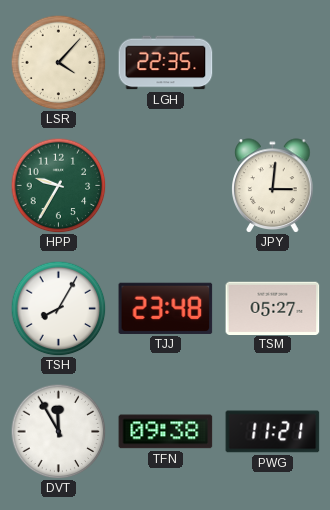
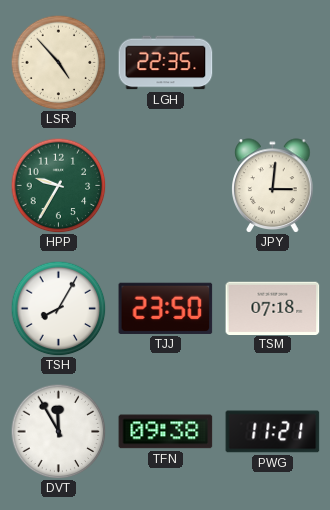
LSR: 4:07 -> 4:53 (58, 62)
TJJ: 23:48 -> 23:50 (166, 308)
TSM: 05:27 -> 07:18 (273, 308)
